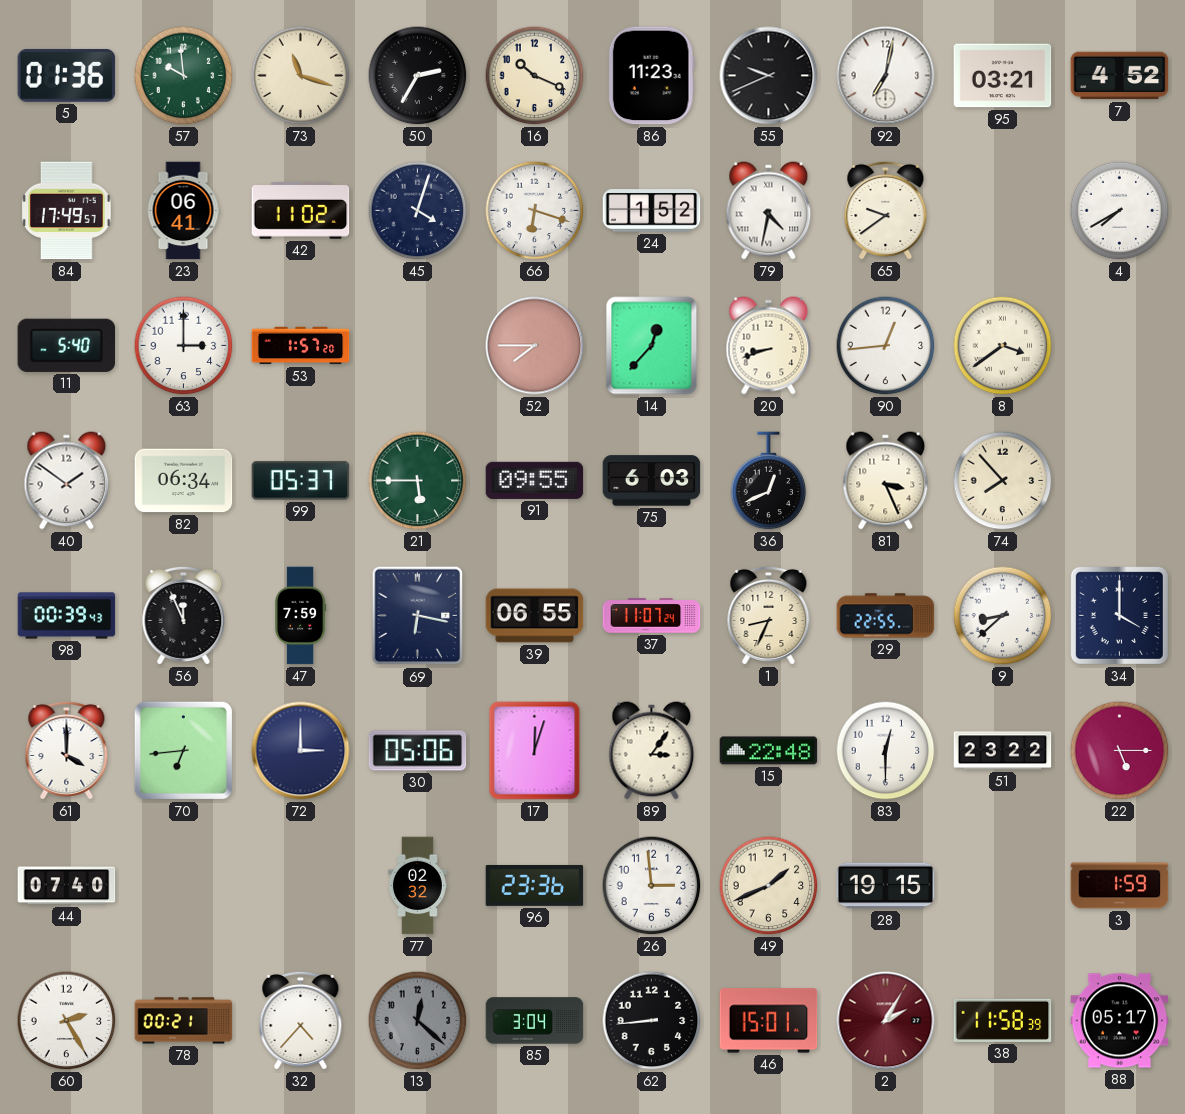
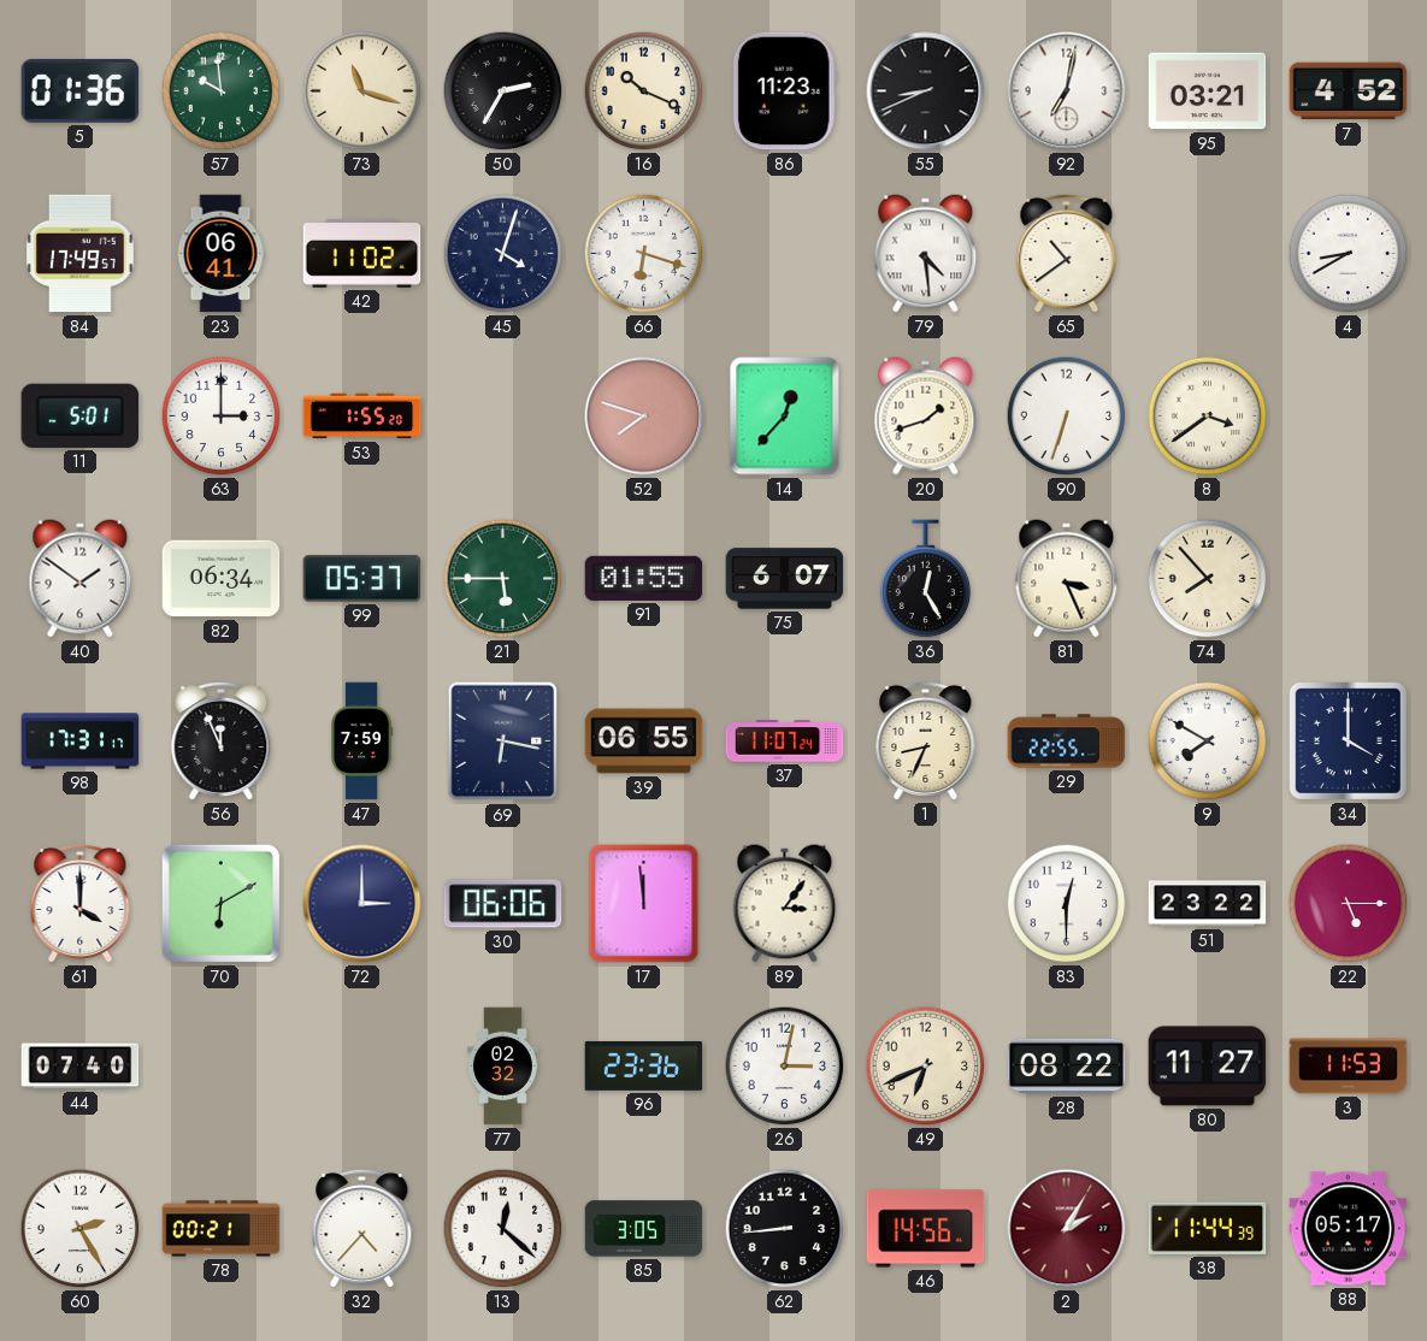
55: 9:41 -> 8:41 (926, 91)
24: 1:52 -> none (652, 211)
79: 4:32 -> 4:29 (926, 254)
65: 9:39 -> 10:39 (1067, 253)
4: 7:40 -> 8:40 (1349, 254)
11: 5:40 -> 5:01 (81, 415)
53: 1:57 -> 1:55 (362, 417)
52: 7:45 -> 7:48 (644, 417)
20: 8:42 -> 1:42 (926, 417)
90: 12:44 -> 6:33 (1067, 417)
91: 09:55 -> 01:55 (644, 578)
75: 6:03 -> 6:07 (785, 579)
36: 12:41 -> 12:25 (926, 579)
98: 00:39 -> 17:31 (81, 742)
9: 8:38 -> 7:50 (1208, 742)
70: 6:44 -> 6:10 (220, 903)
30: 05:06 -> 06:06 (503, 904)
17: 12:03 -> 11:59 (644, 904)
15: 22:48 -> none (769, 751)
26: 2:59 -> 3:02 (785, 1067)
49: 1:41 -> 6:41 (926, 1067)
28: 19:15 -> 08:22 (1067, 1067)
80: none -> 11:27 (1208, 1067)
3: 1:59 -> 11:53 (1349, 1067)
13 dial: grey -> white (503, 1229)
85: 3:04 -> 3:05 (644, 1229)
46: 15:01 -> 14:56 (926, 1229)
38: 11:58 -> 11:44 (1208, 1228)
